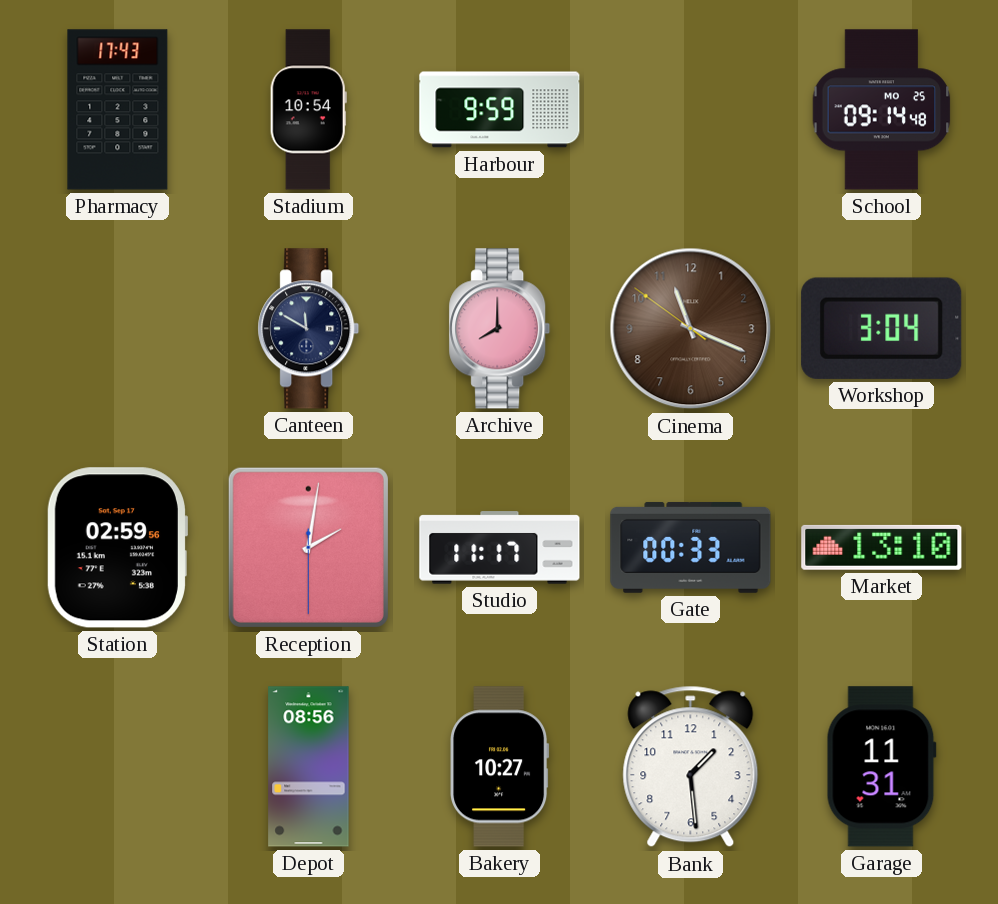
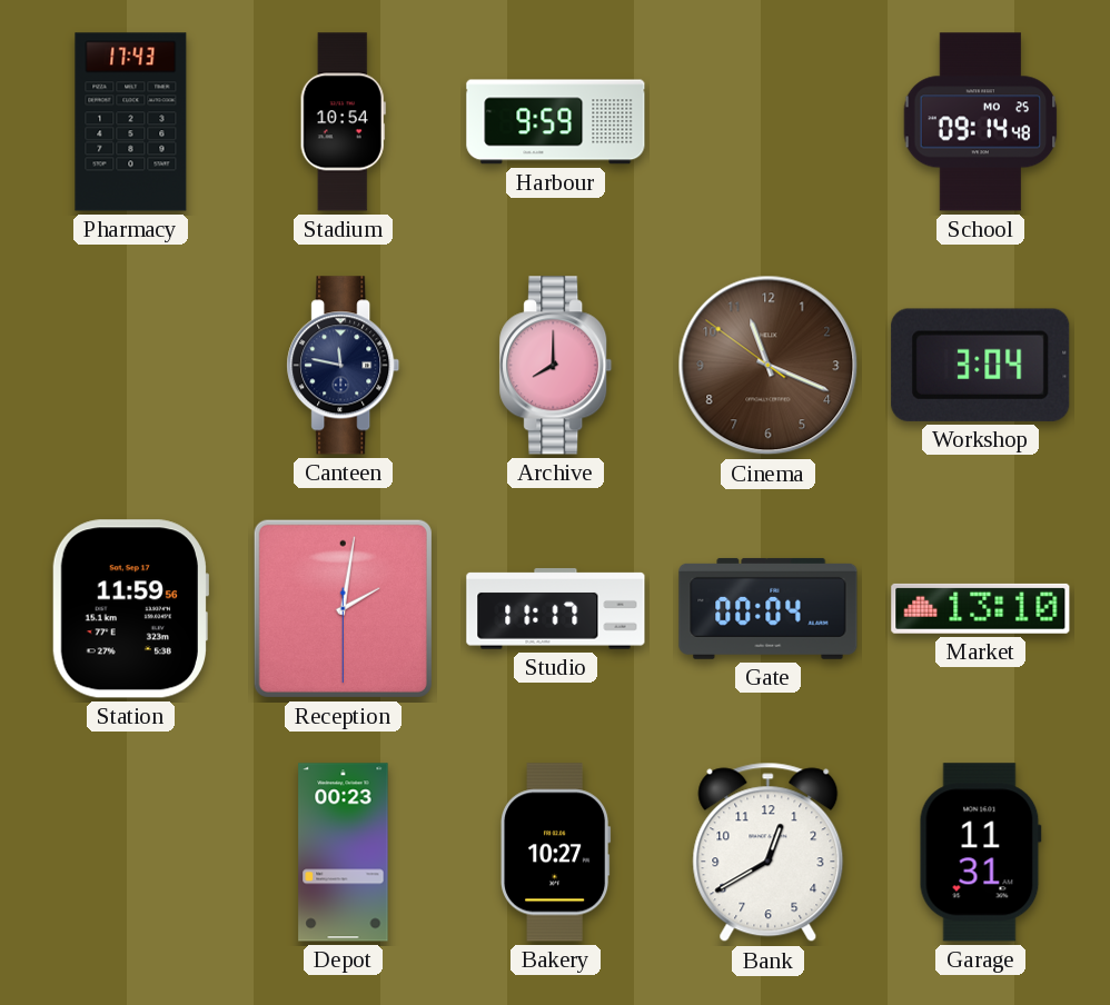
Canteen: 11:50 -> 11:47 (344, 366)
Station: 02:59 -> 11:59 (130, 609)
Gate: 00:33 -> 00:04 (769, 608)
Depot: 08:56 -> 00:23 (344, 853)
Bank: 1:29 -> 12:40 (769, 853)
